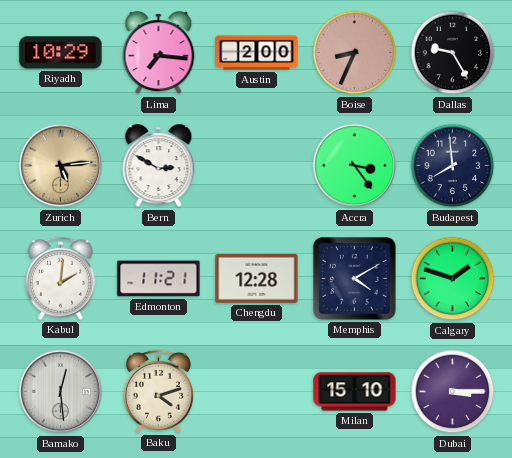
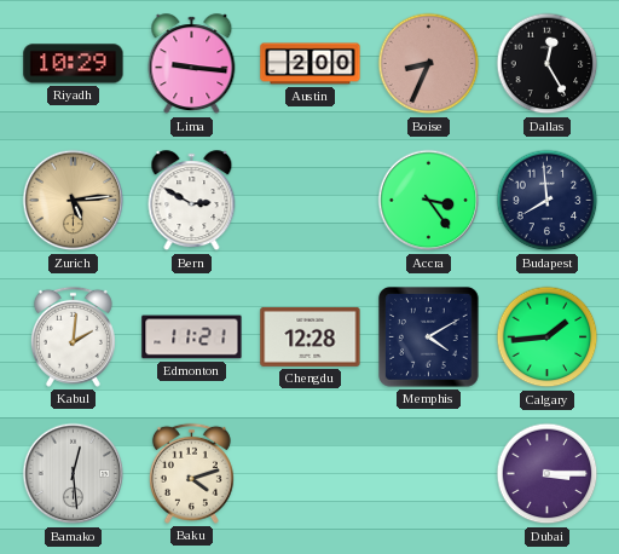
Lima: 7:16 -> 9:16 (192, 64)
Dallas: 9:25 -> 12:25 (548, 64)
Calgary: 1:48 -> 1:44 (548, 337)
Milan: 15:10 -> none (355, 392)
